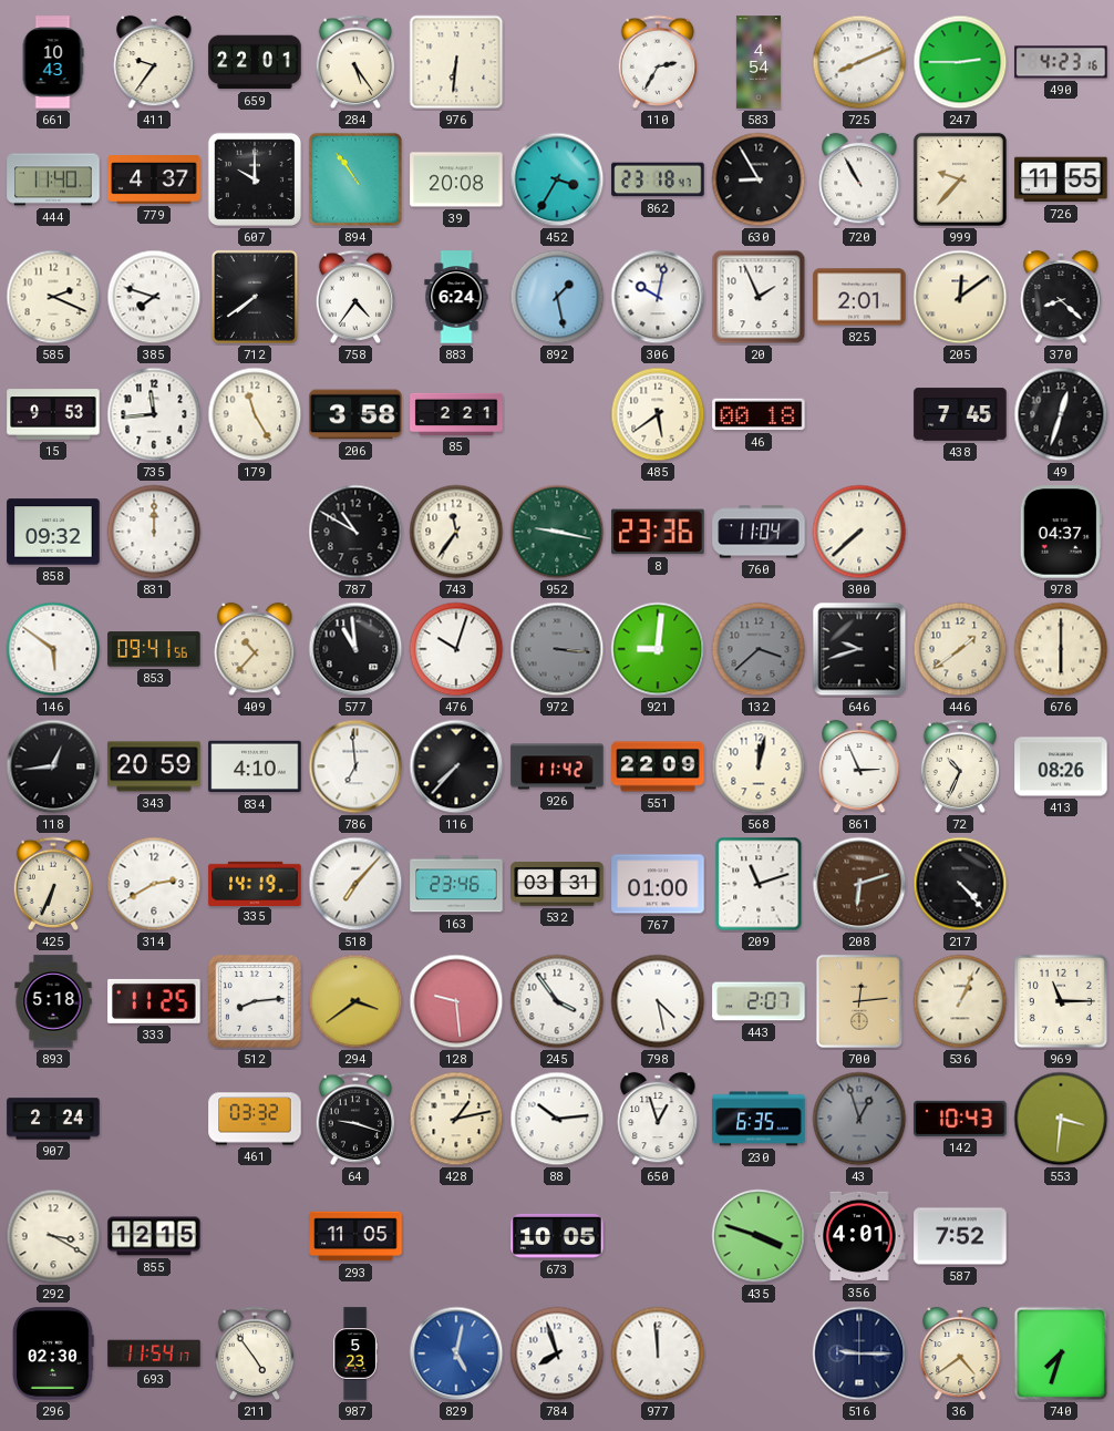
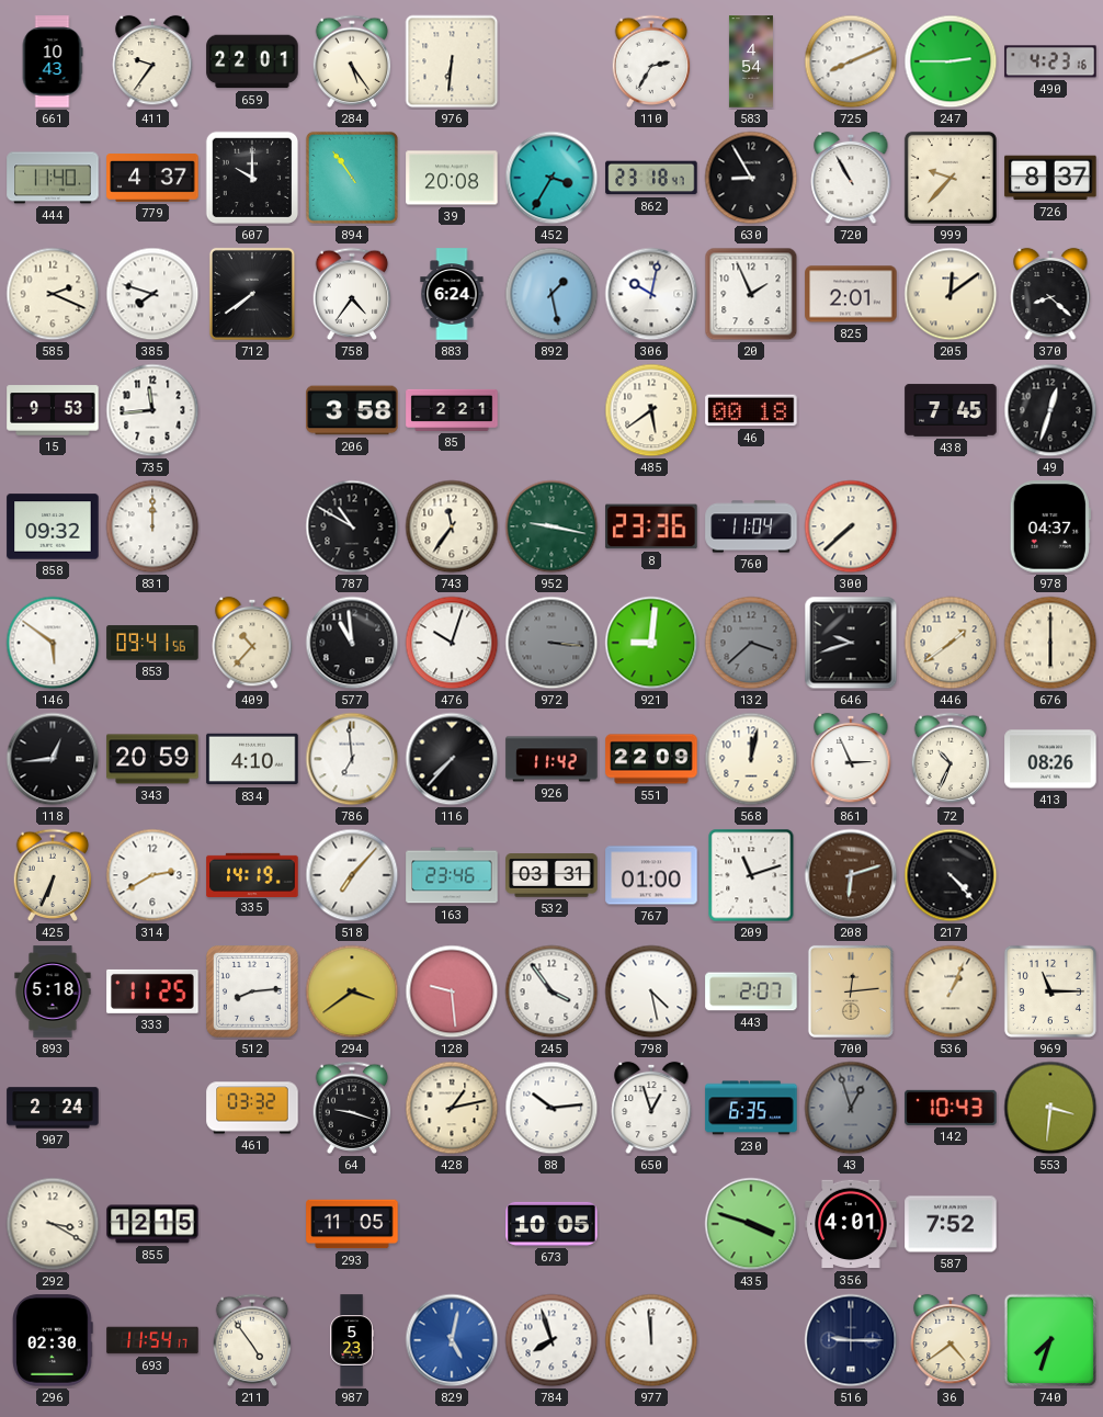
726: 11:55 -> 8:37 (1050, 178)
179: 11:25 -> none (255, 414)
